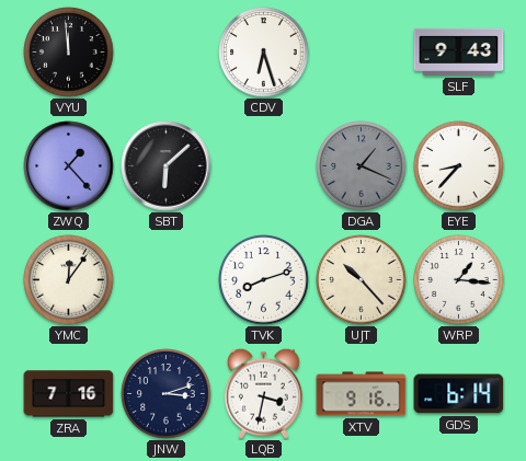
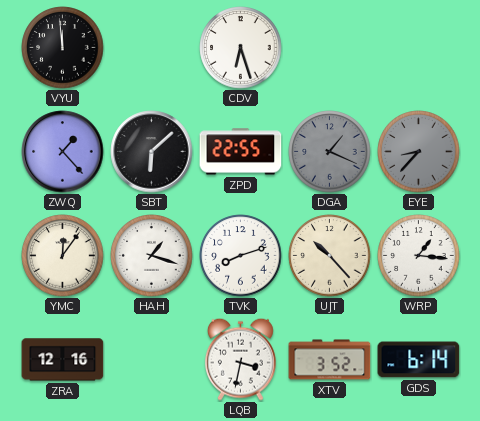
SLF: 9:43 -> none (459, 51)
ZPD: none -> 22:55 (241, 152)
EYE dial: white -> grey (419, 152)
HAH: none -> 1:18 (152, 256)
ZRA: 7:16 -> 12:16 (63, 360)
JNW: 3:12 -> none (167, 394)
XTV: 9:16 -> 3:52 (330, 360)
